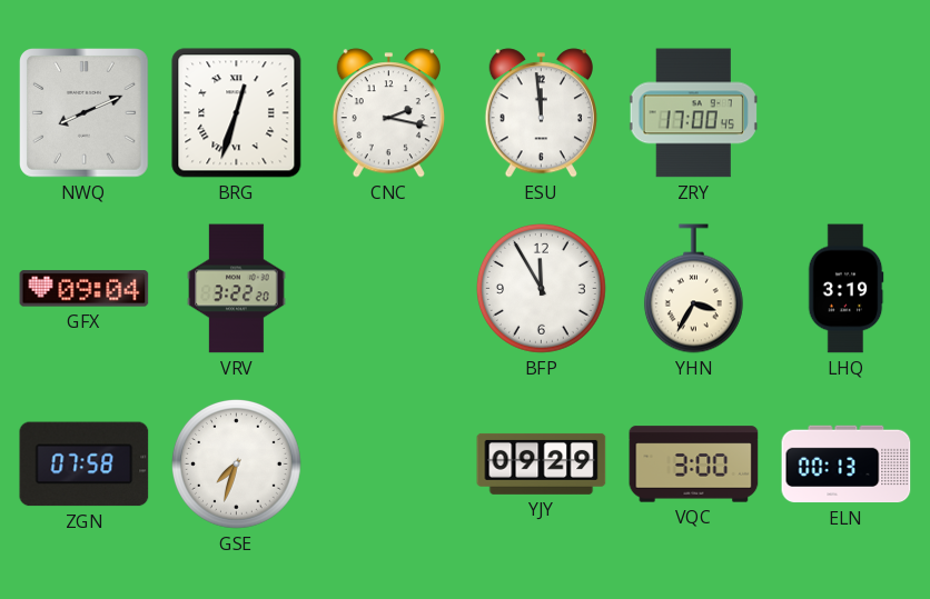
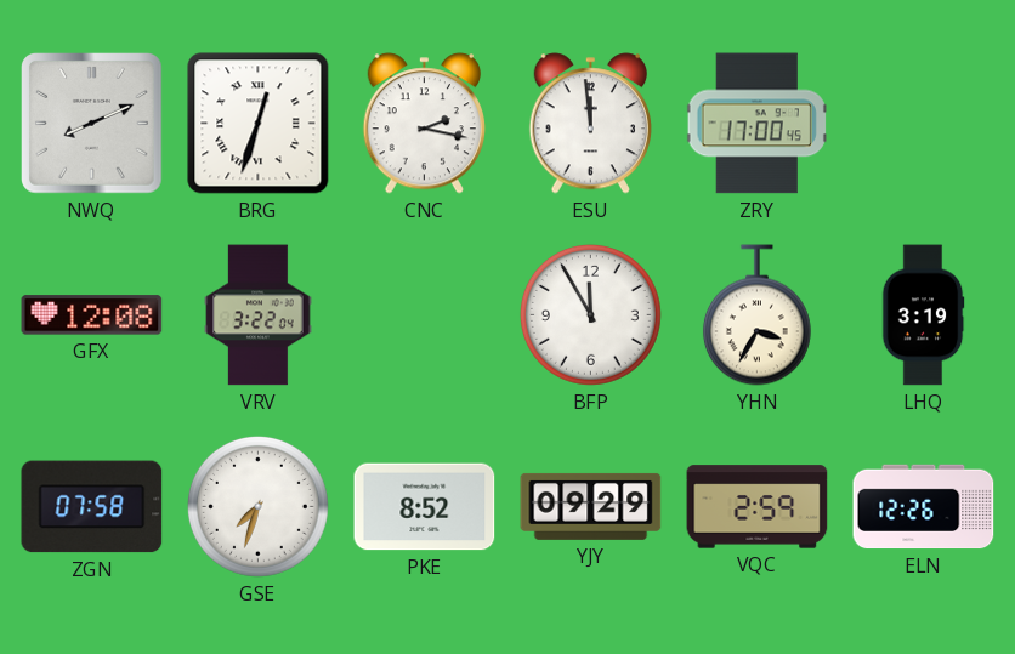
GFX: 09:04 -> 12:08 (92, 315)
VRV: 3:22:20 -> 3:22:04 (259, 315)
PKE: none -> 8:52 (425, 507)
VQC: 3:00 -> 2:59 (758, 507)
ELN: 00:13 -> 12:26 (924, 507)
